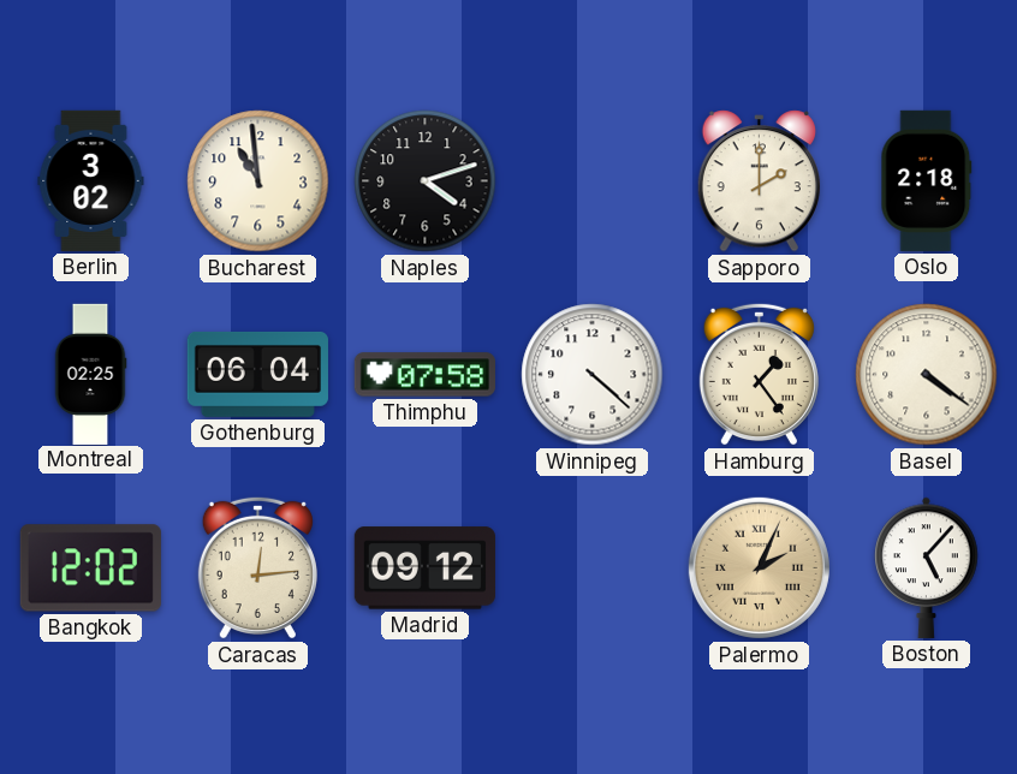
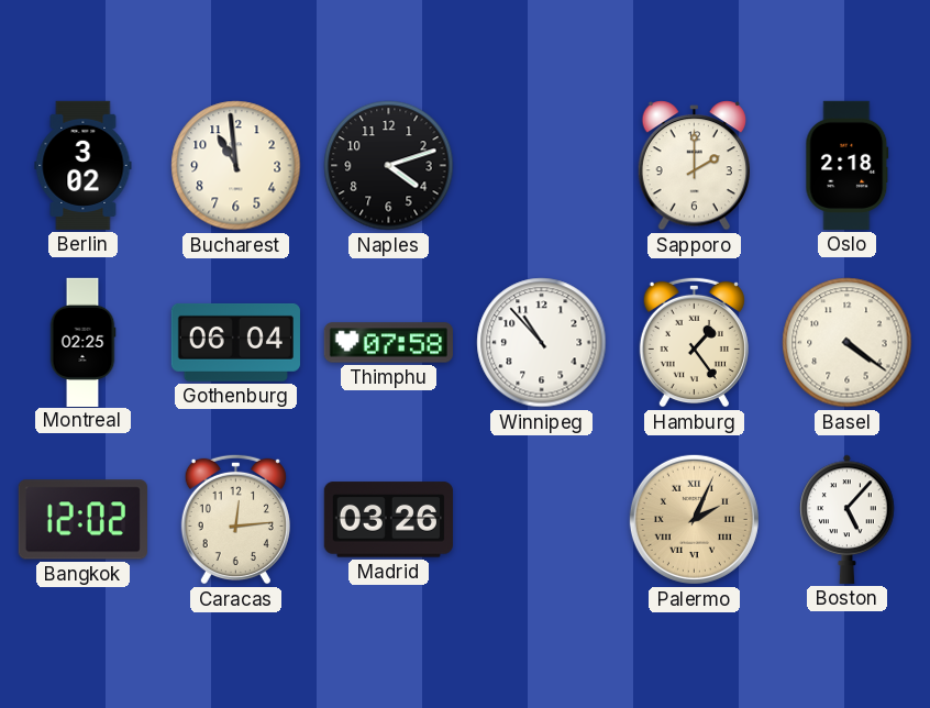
Winnipeg: 4:22 -> 10:53 (542, 343)
Madrid: 09:12 -> 03:26 (388, 520)
